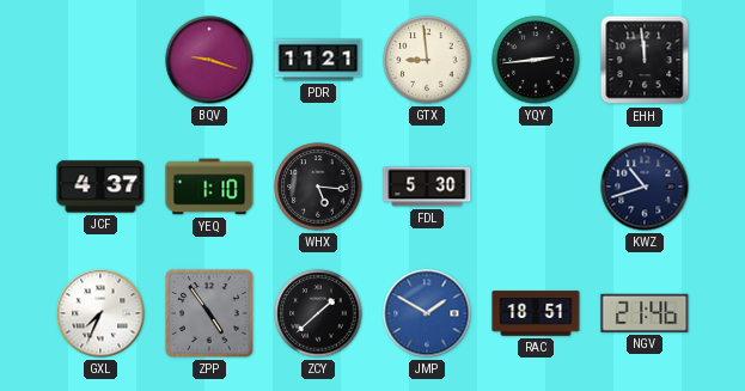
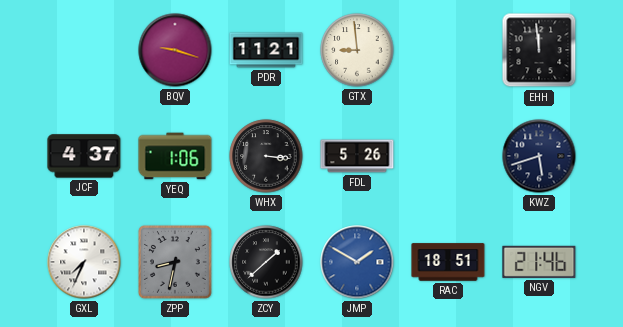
YQY: 2:44 -> none (536, 60)
YEQ: 1:10 -> 1:06 (175, 156)
WHX: 5:16 -> 3:16 (266, 156)
FDL: 5:30 -> 5:26 (357, 156)
KWZ: 10:42 -> 5:42 (539, 156)
ZPP: 4:54 -> 8:32 (175, 262)
